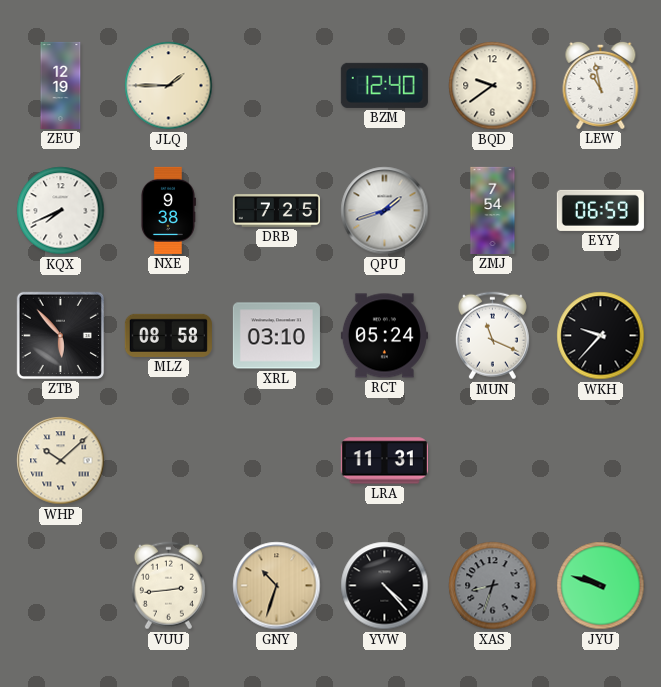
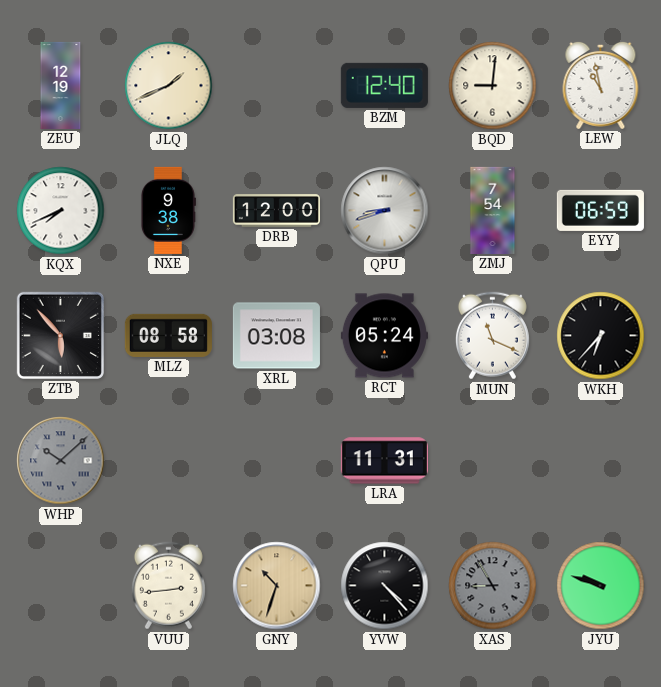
JLQ: 1:45 -> 1:41 (169, 86)
BQD: 9:39 -> 9:01 (493, 86)
DRB: 7:25 -> 12:00 (276, 211)
QPU: 1:42 -> 8:42 (385, 211)
XRL: 03:10 -> 03:08 (276, 336)
WKH: 9:37 -> 6:37 (601, 336)
WHP dial: cream -> grey (61, 461)
XAS: 8:33 -> 8:55 (493, 586)
